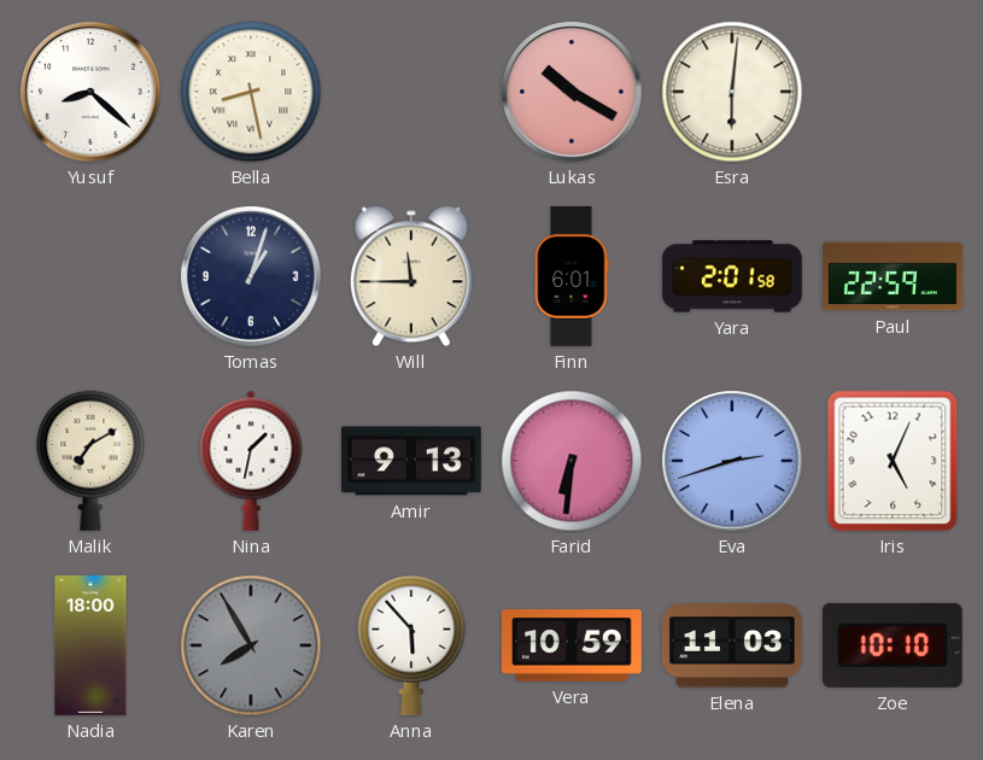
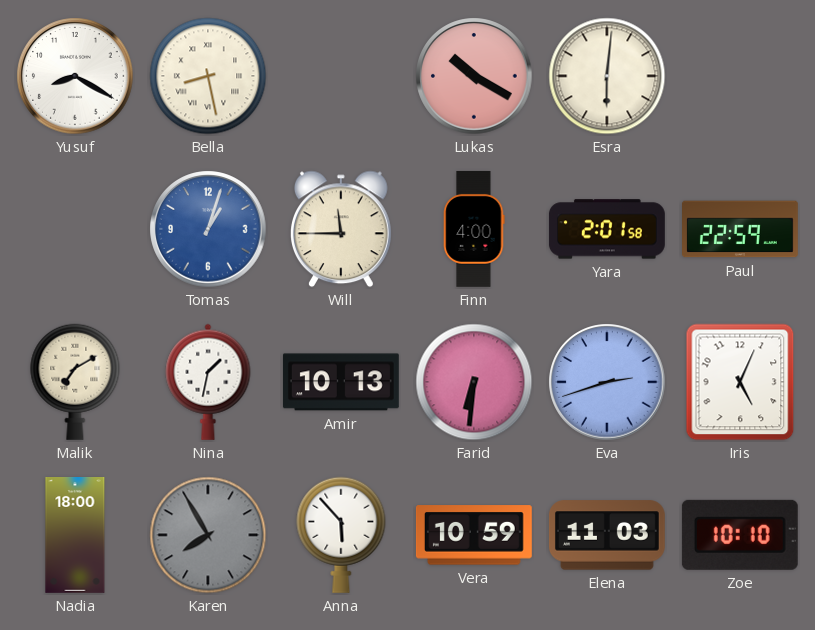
Yusuf: 8:22 -> 8:20 (75, 76)
Tomas dial: navy -> blue (208, 229)
Finn: 6:01 -> 4:00 (474, 229)
Amir: 9:13 -> 10:13 (341, 382)
